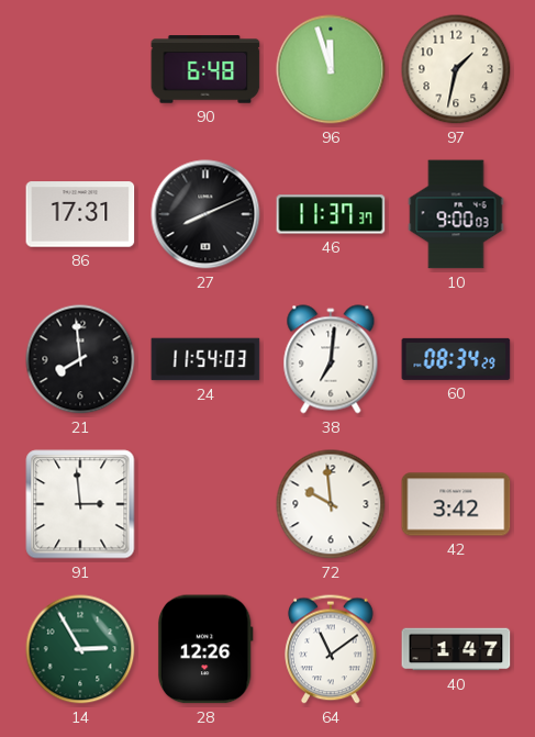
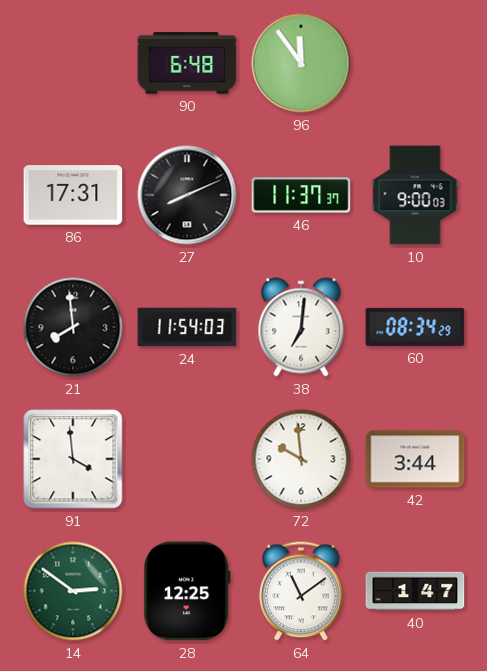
96: 11:57 -> 11:54 (301, 63)
97: 1:32 -> none (456, 69)
91: 2:59 -> 3:59 (73, 459)
42: 3:42 -> 3:44 (415, 459)
14: 2:55 -> 2:51 (73, 591)
28: 12:26 -> 12:25 (187, 591)
